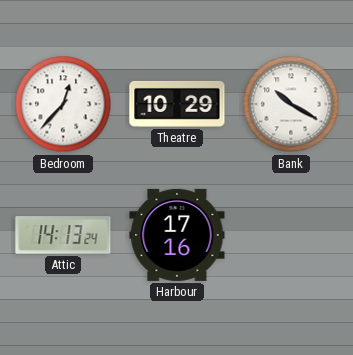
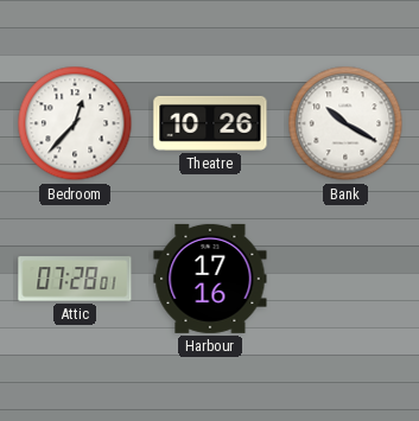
Theatre: 10:29 -> 10:26 (210, 123)
Attic: 14:13 -> 07:28 (75, 279)
